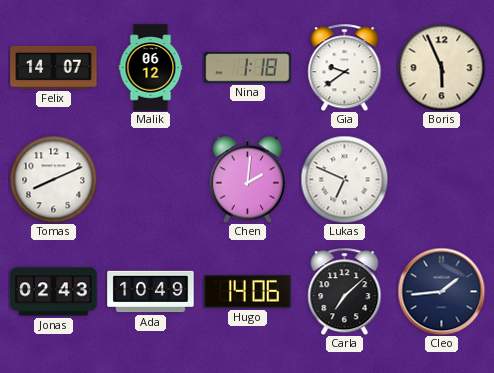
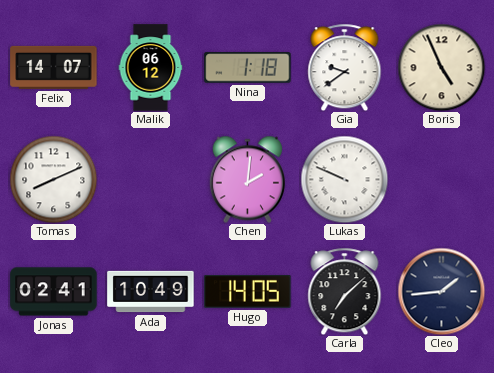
Boris: 5:56 -> 4:56 (441, 67)
Lukas: 6:49 -> 9:49 (344, 179)
Jonas: 02:43 -> 02:41 (54, 292)
Hugo: 14:06 -> 14:05 (248, 292)
